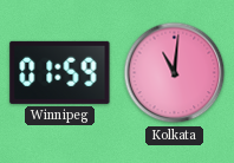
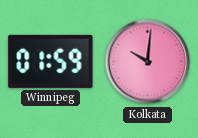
Kolkata: 11:01 -> 10:01 (148, 62)
